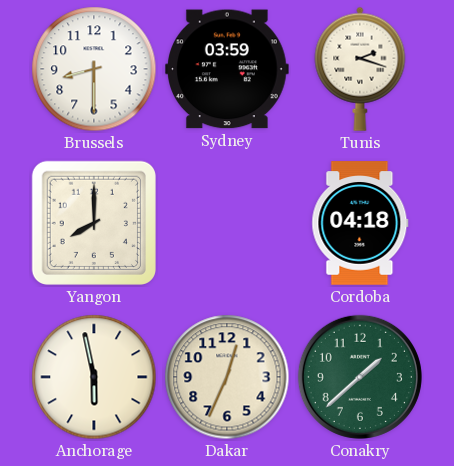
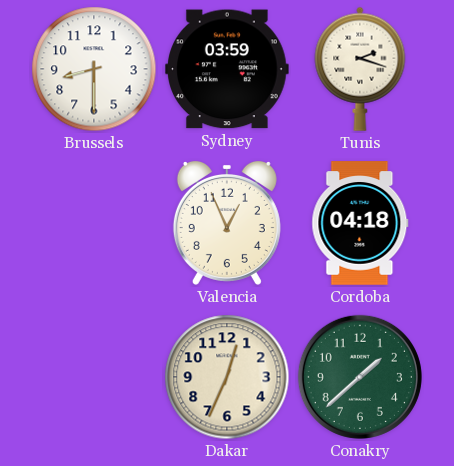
Yangon: 8:00 -> none (94, 223)
Valencia: none -> 12:56 (227, 223)
Anchorage: 5:58 -> none (94, 377)
